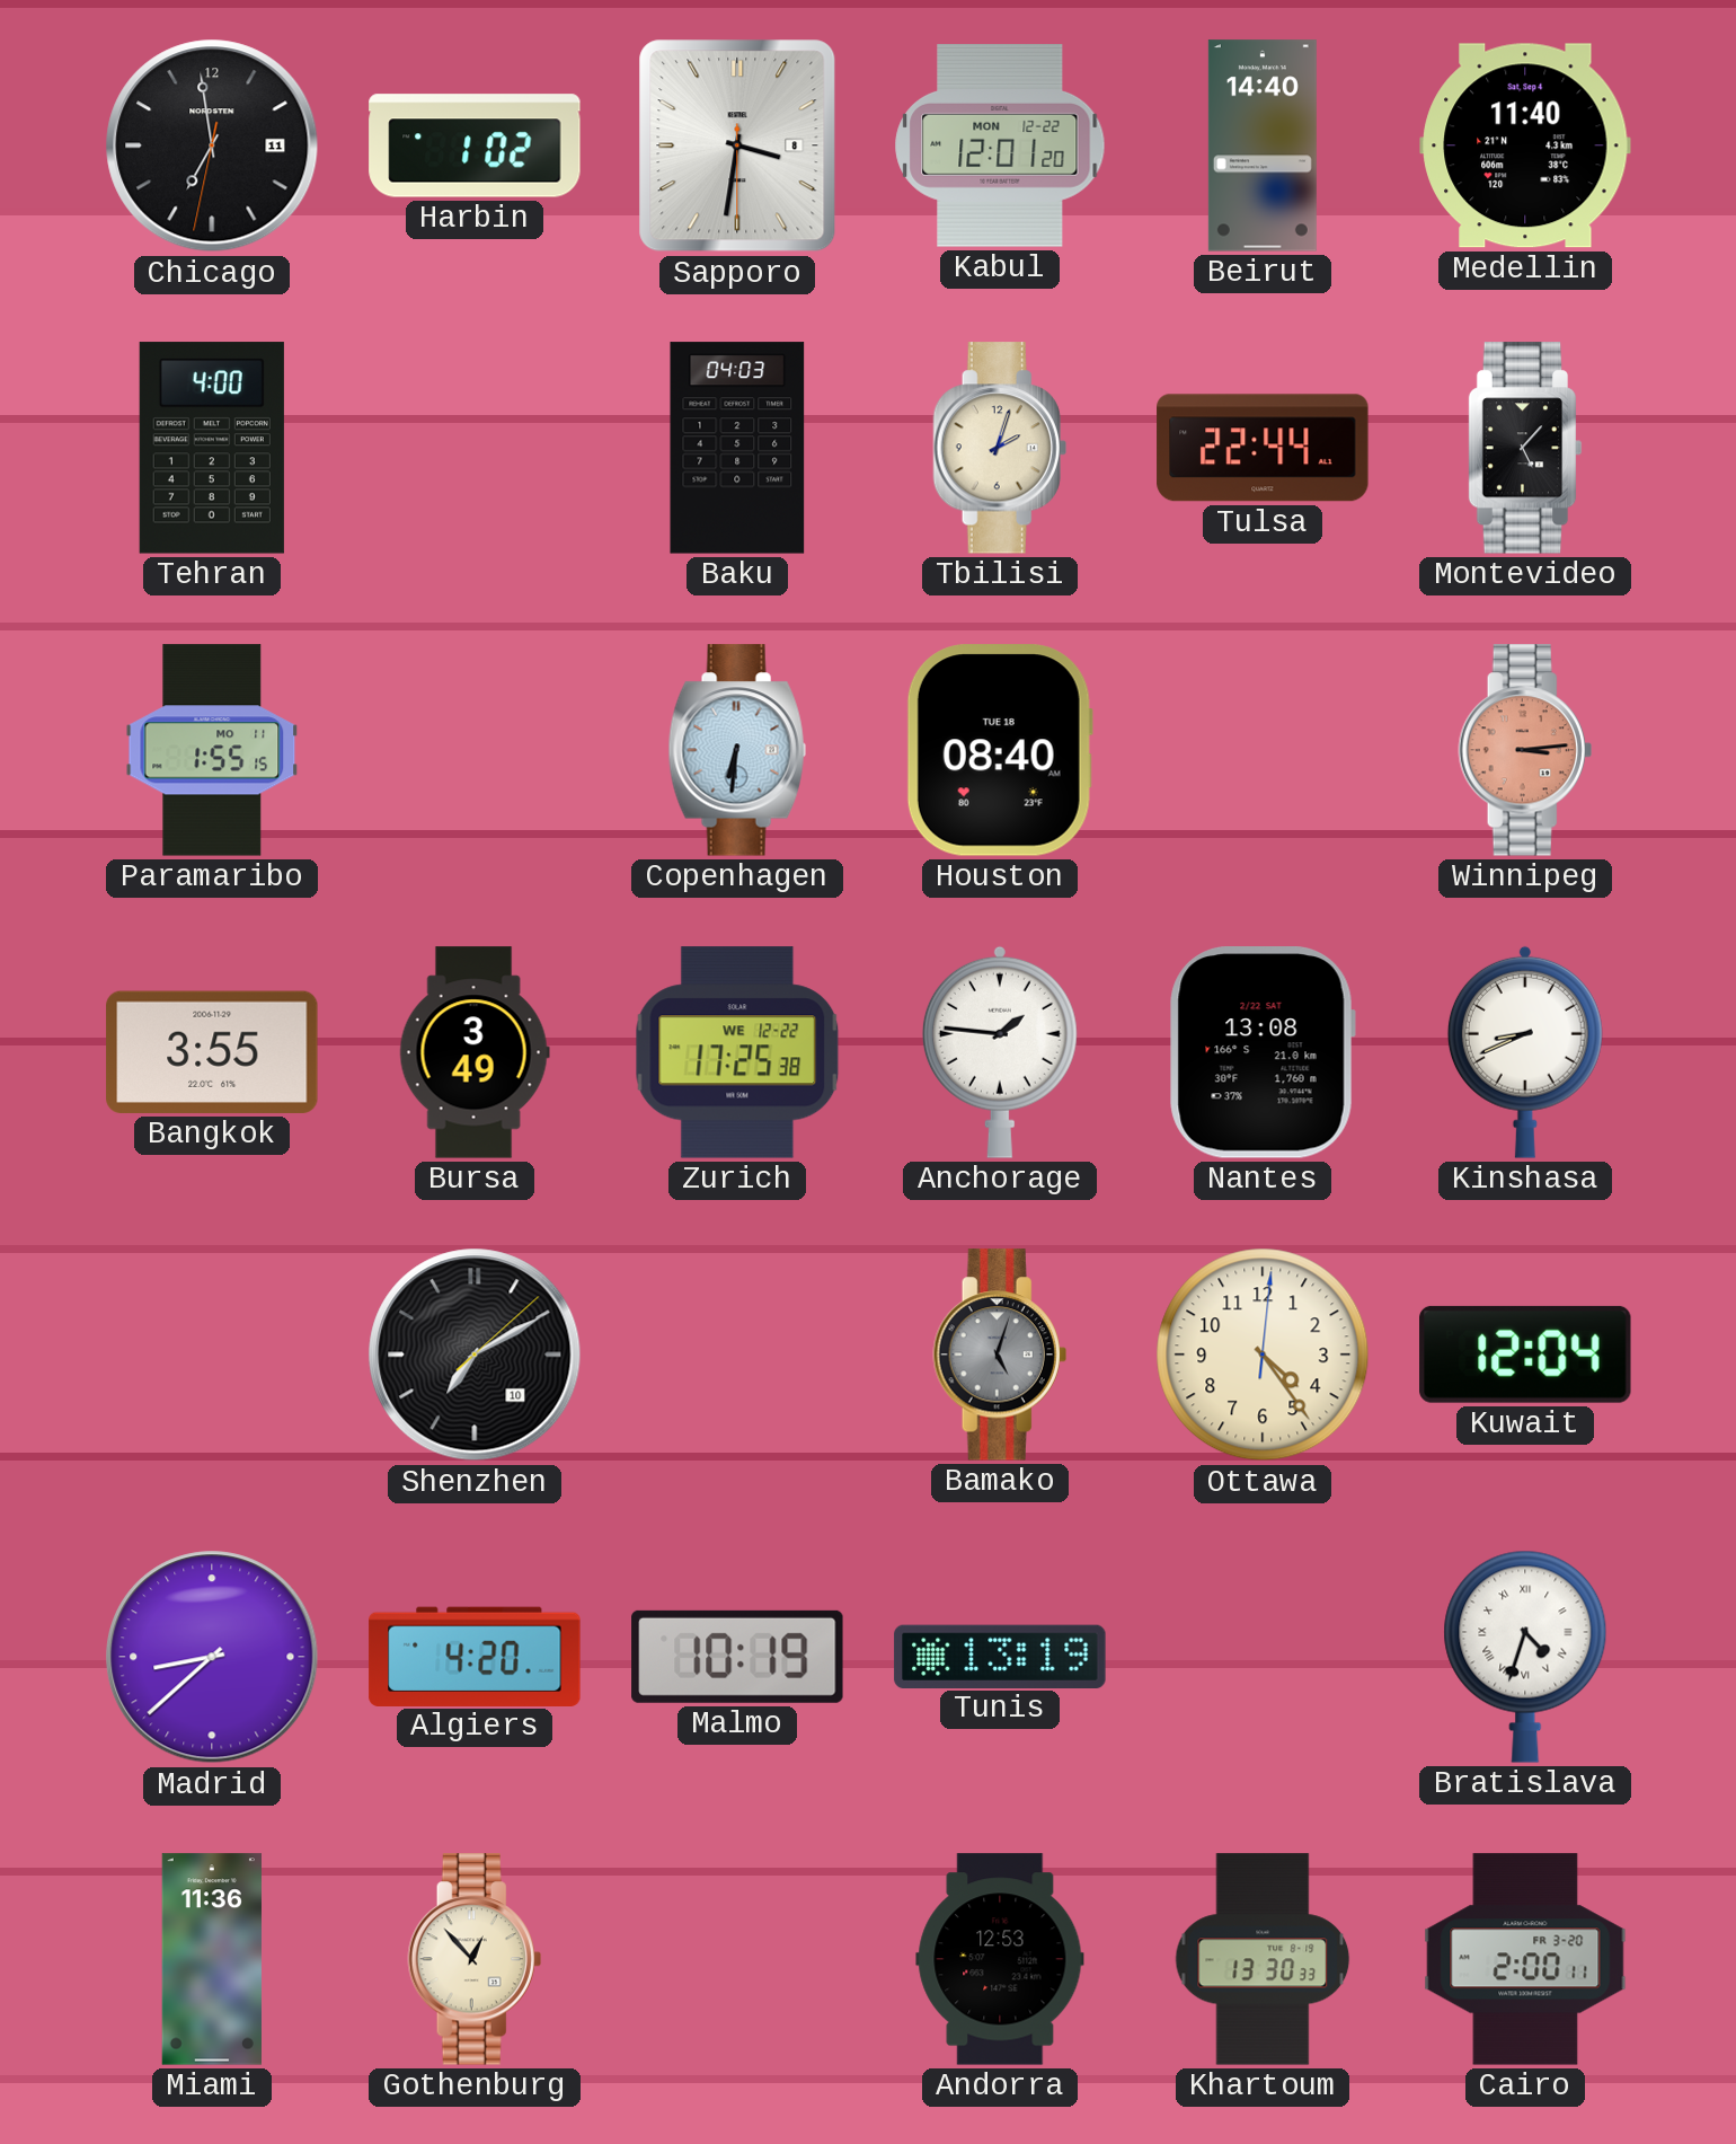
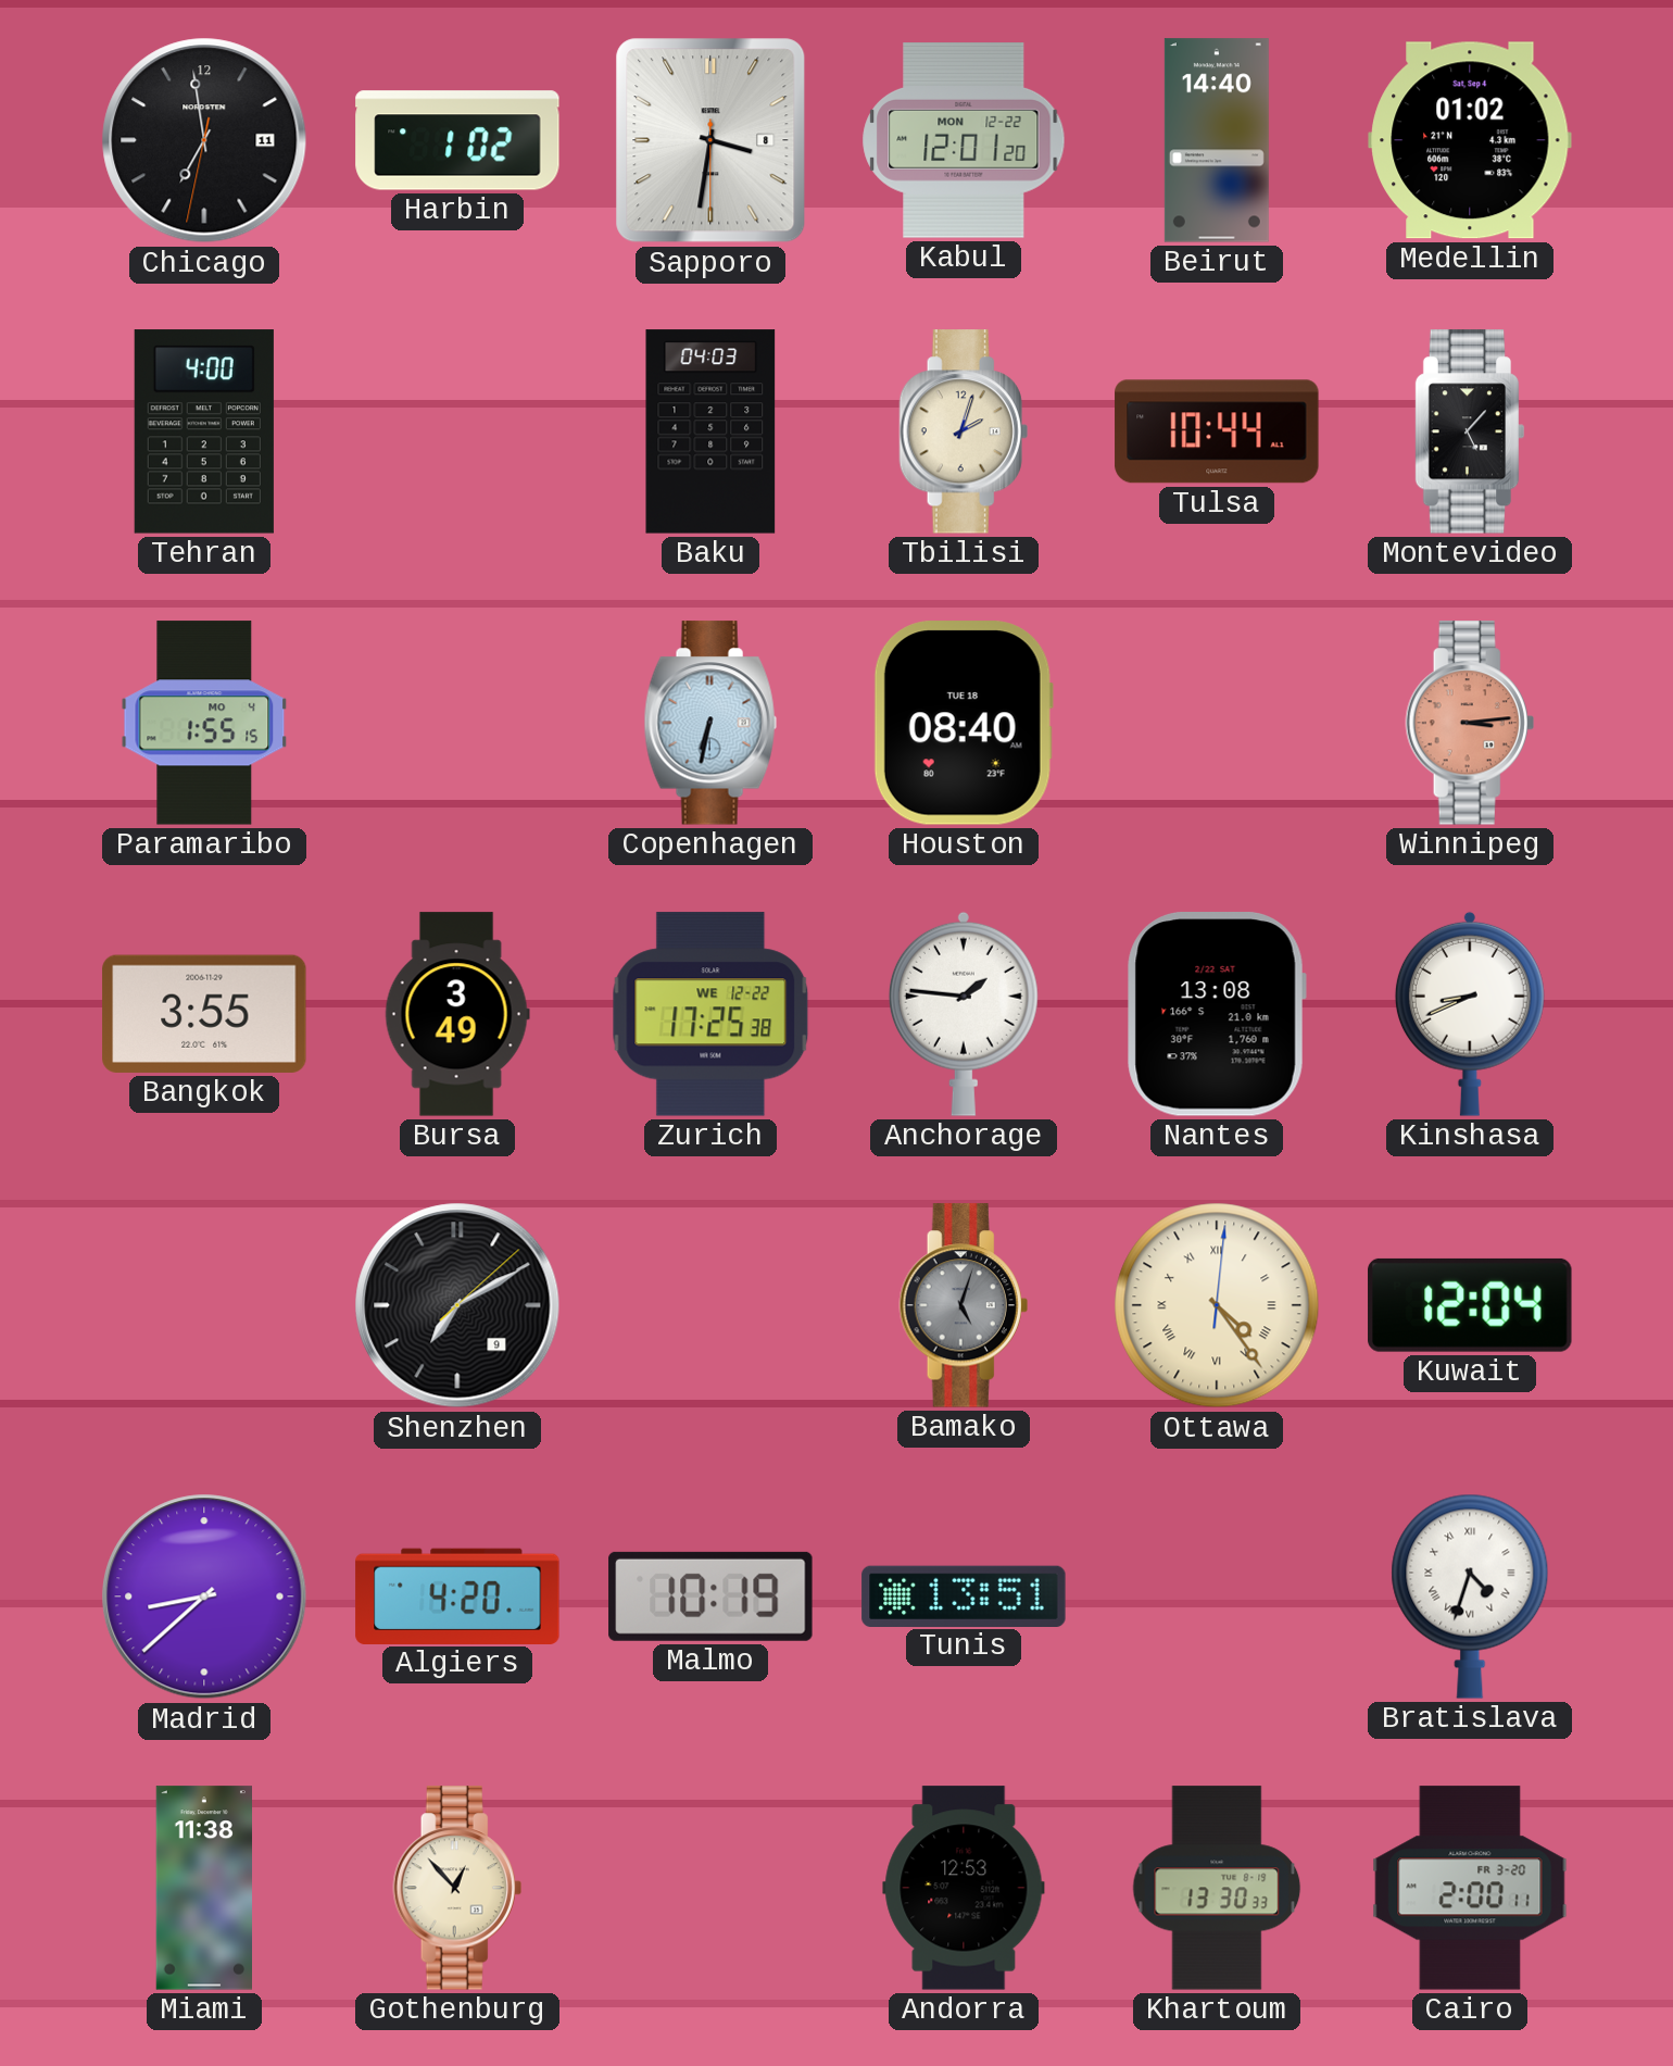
Medellin: 11:40 -> 01:02 (1470, 140)
Tulsa: 22:44 -> 10:44 (1217, 431)
Paramaribo date: MO 11 -> MO 4 (204, 723)
Copenhagen: 6:31 -> 6:32 (710, 723)
Shenzhen date: 10 -> 9 (457, 1305)
Ottawa numerals: Arabic -> Roman (1217, 1305)
Tunis: 13:19 -> 13:51 (964, 1595)
Miami: 11:36 -> 11:38 (203, 1888)
